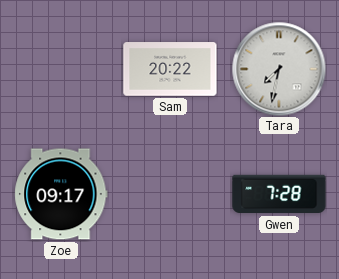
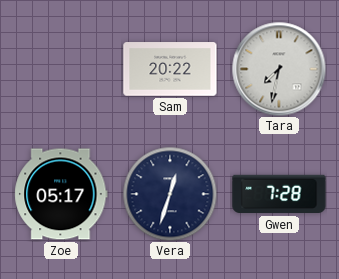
Zoe: 09:17 -> 05:17 (61, 194)
Vera: none -> 12:33 (170, 194)
